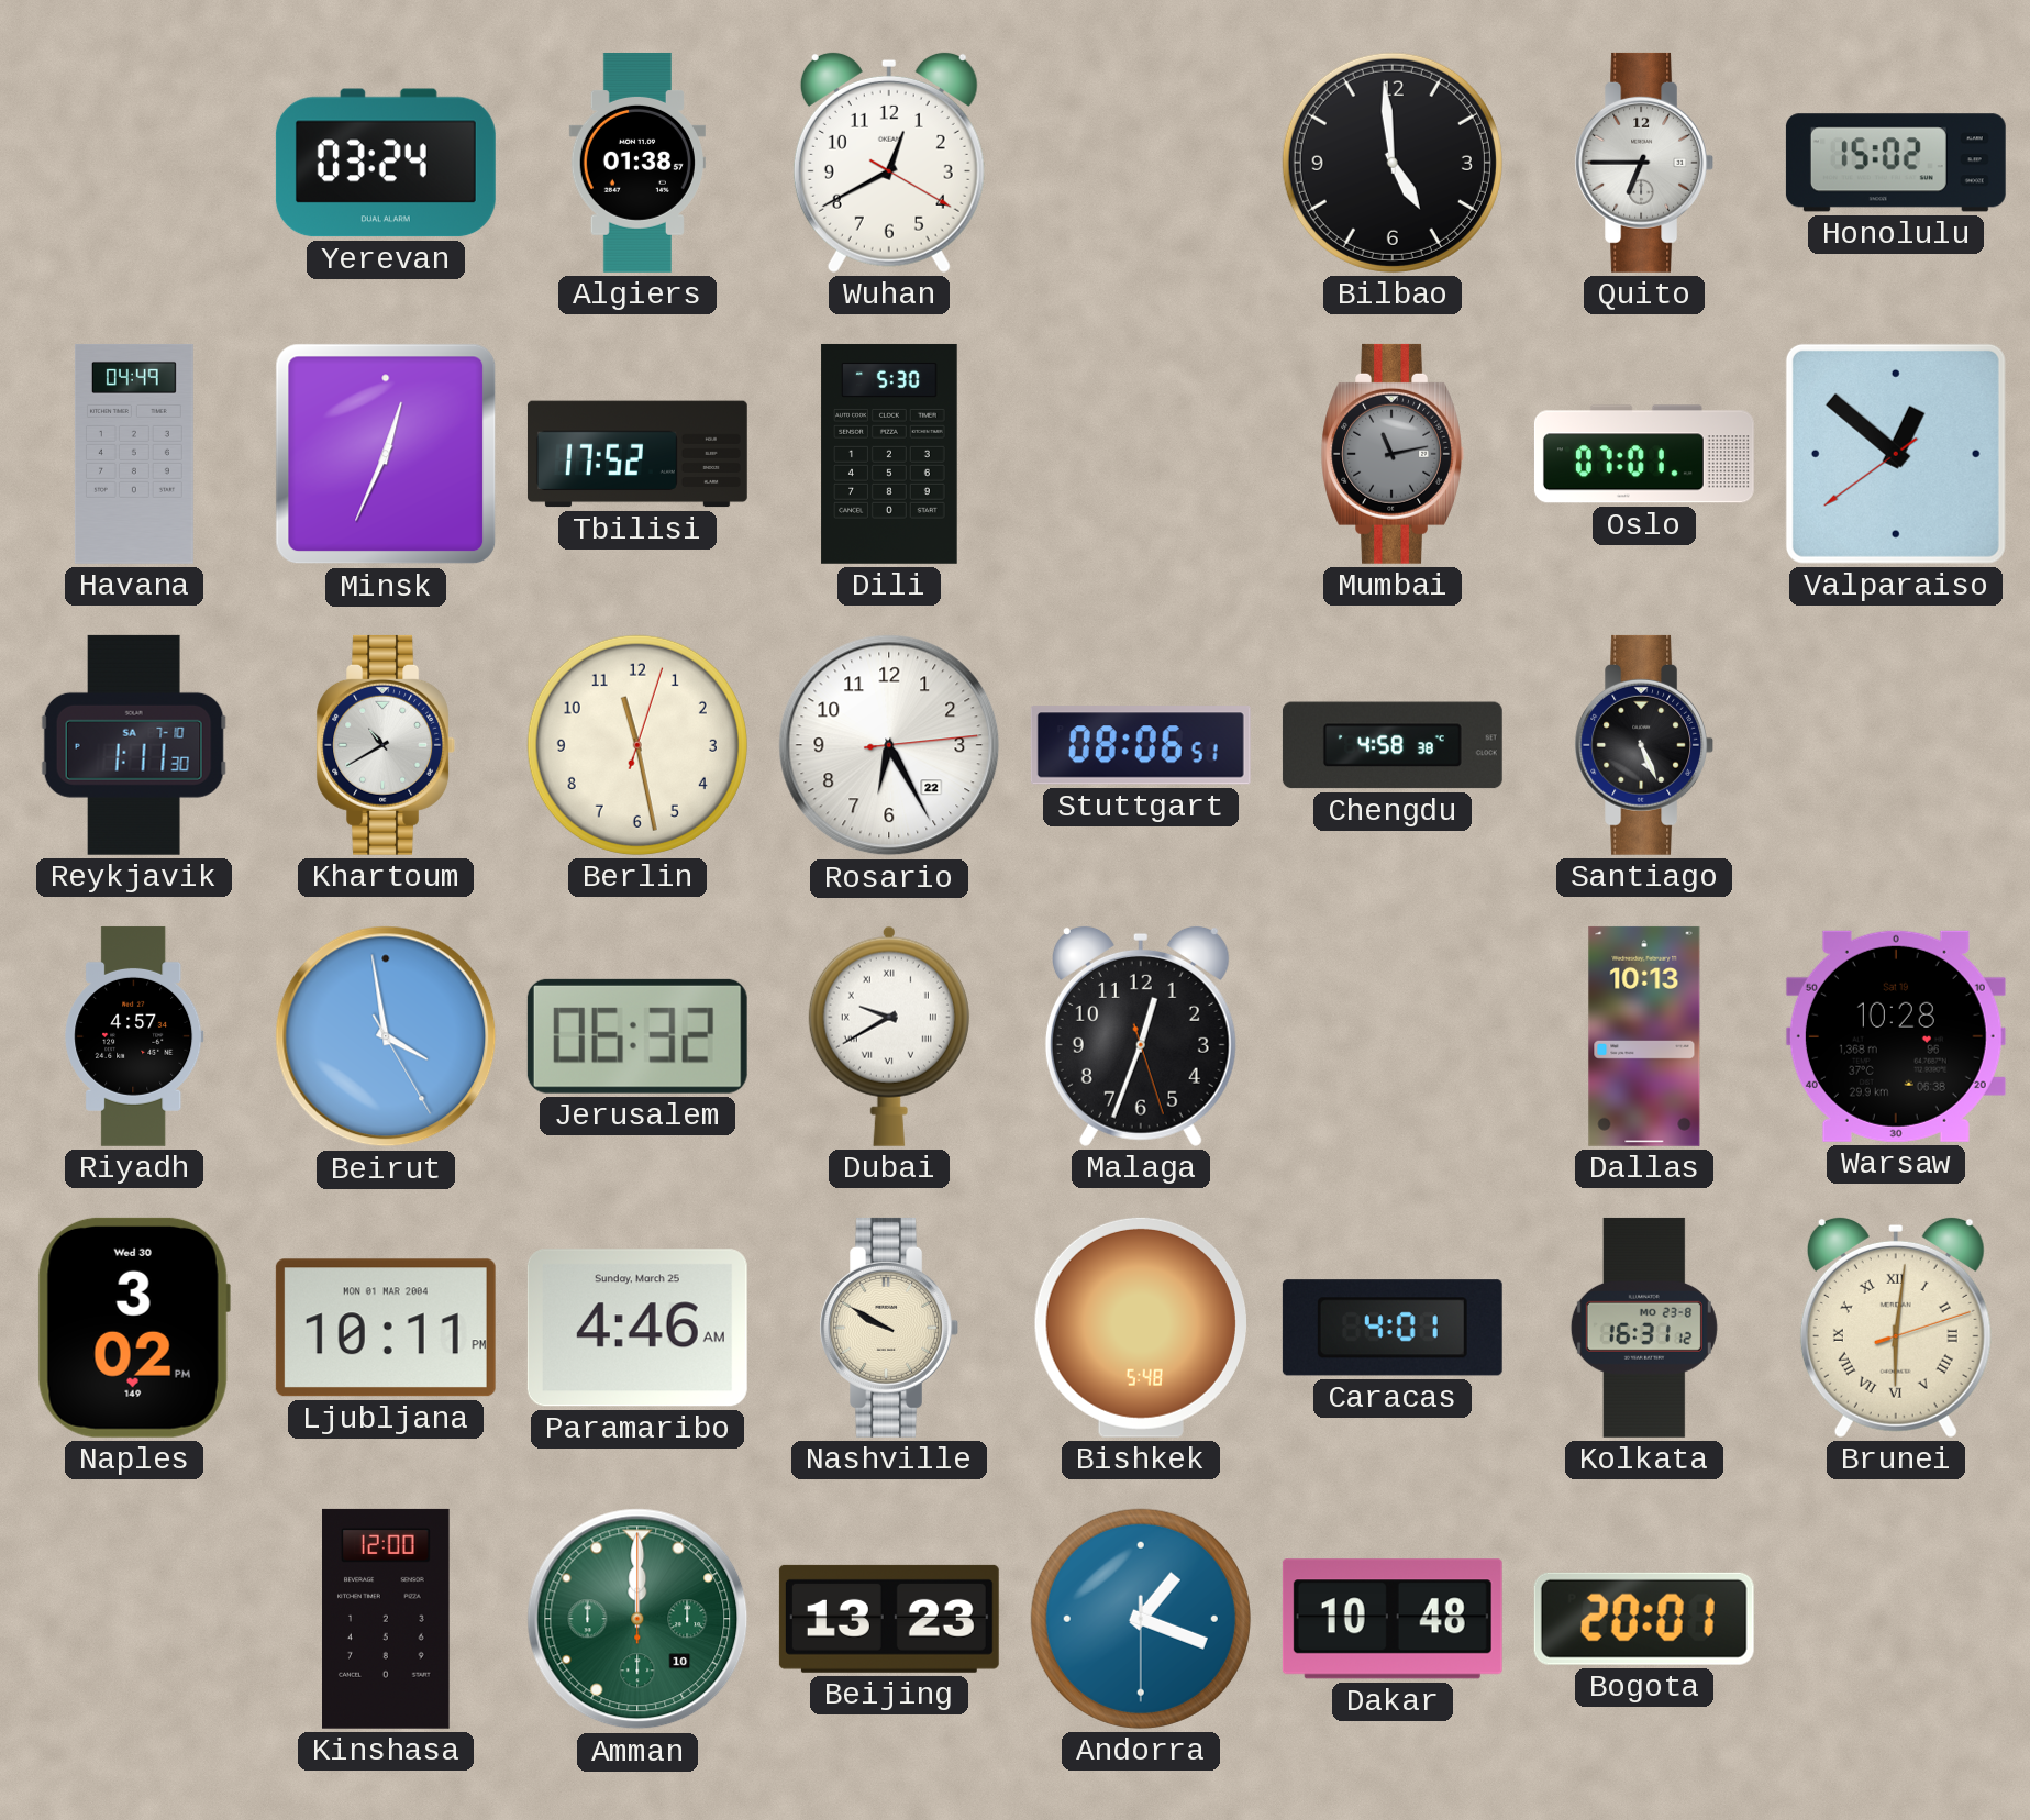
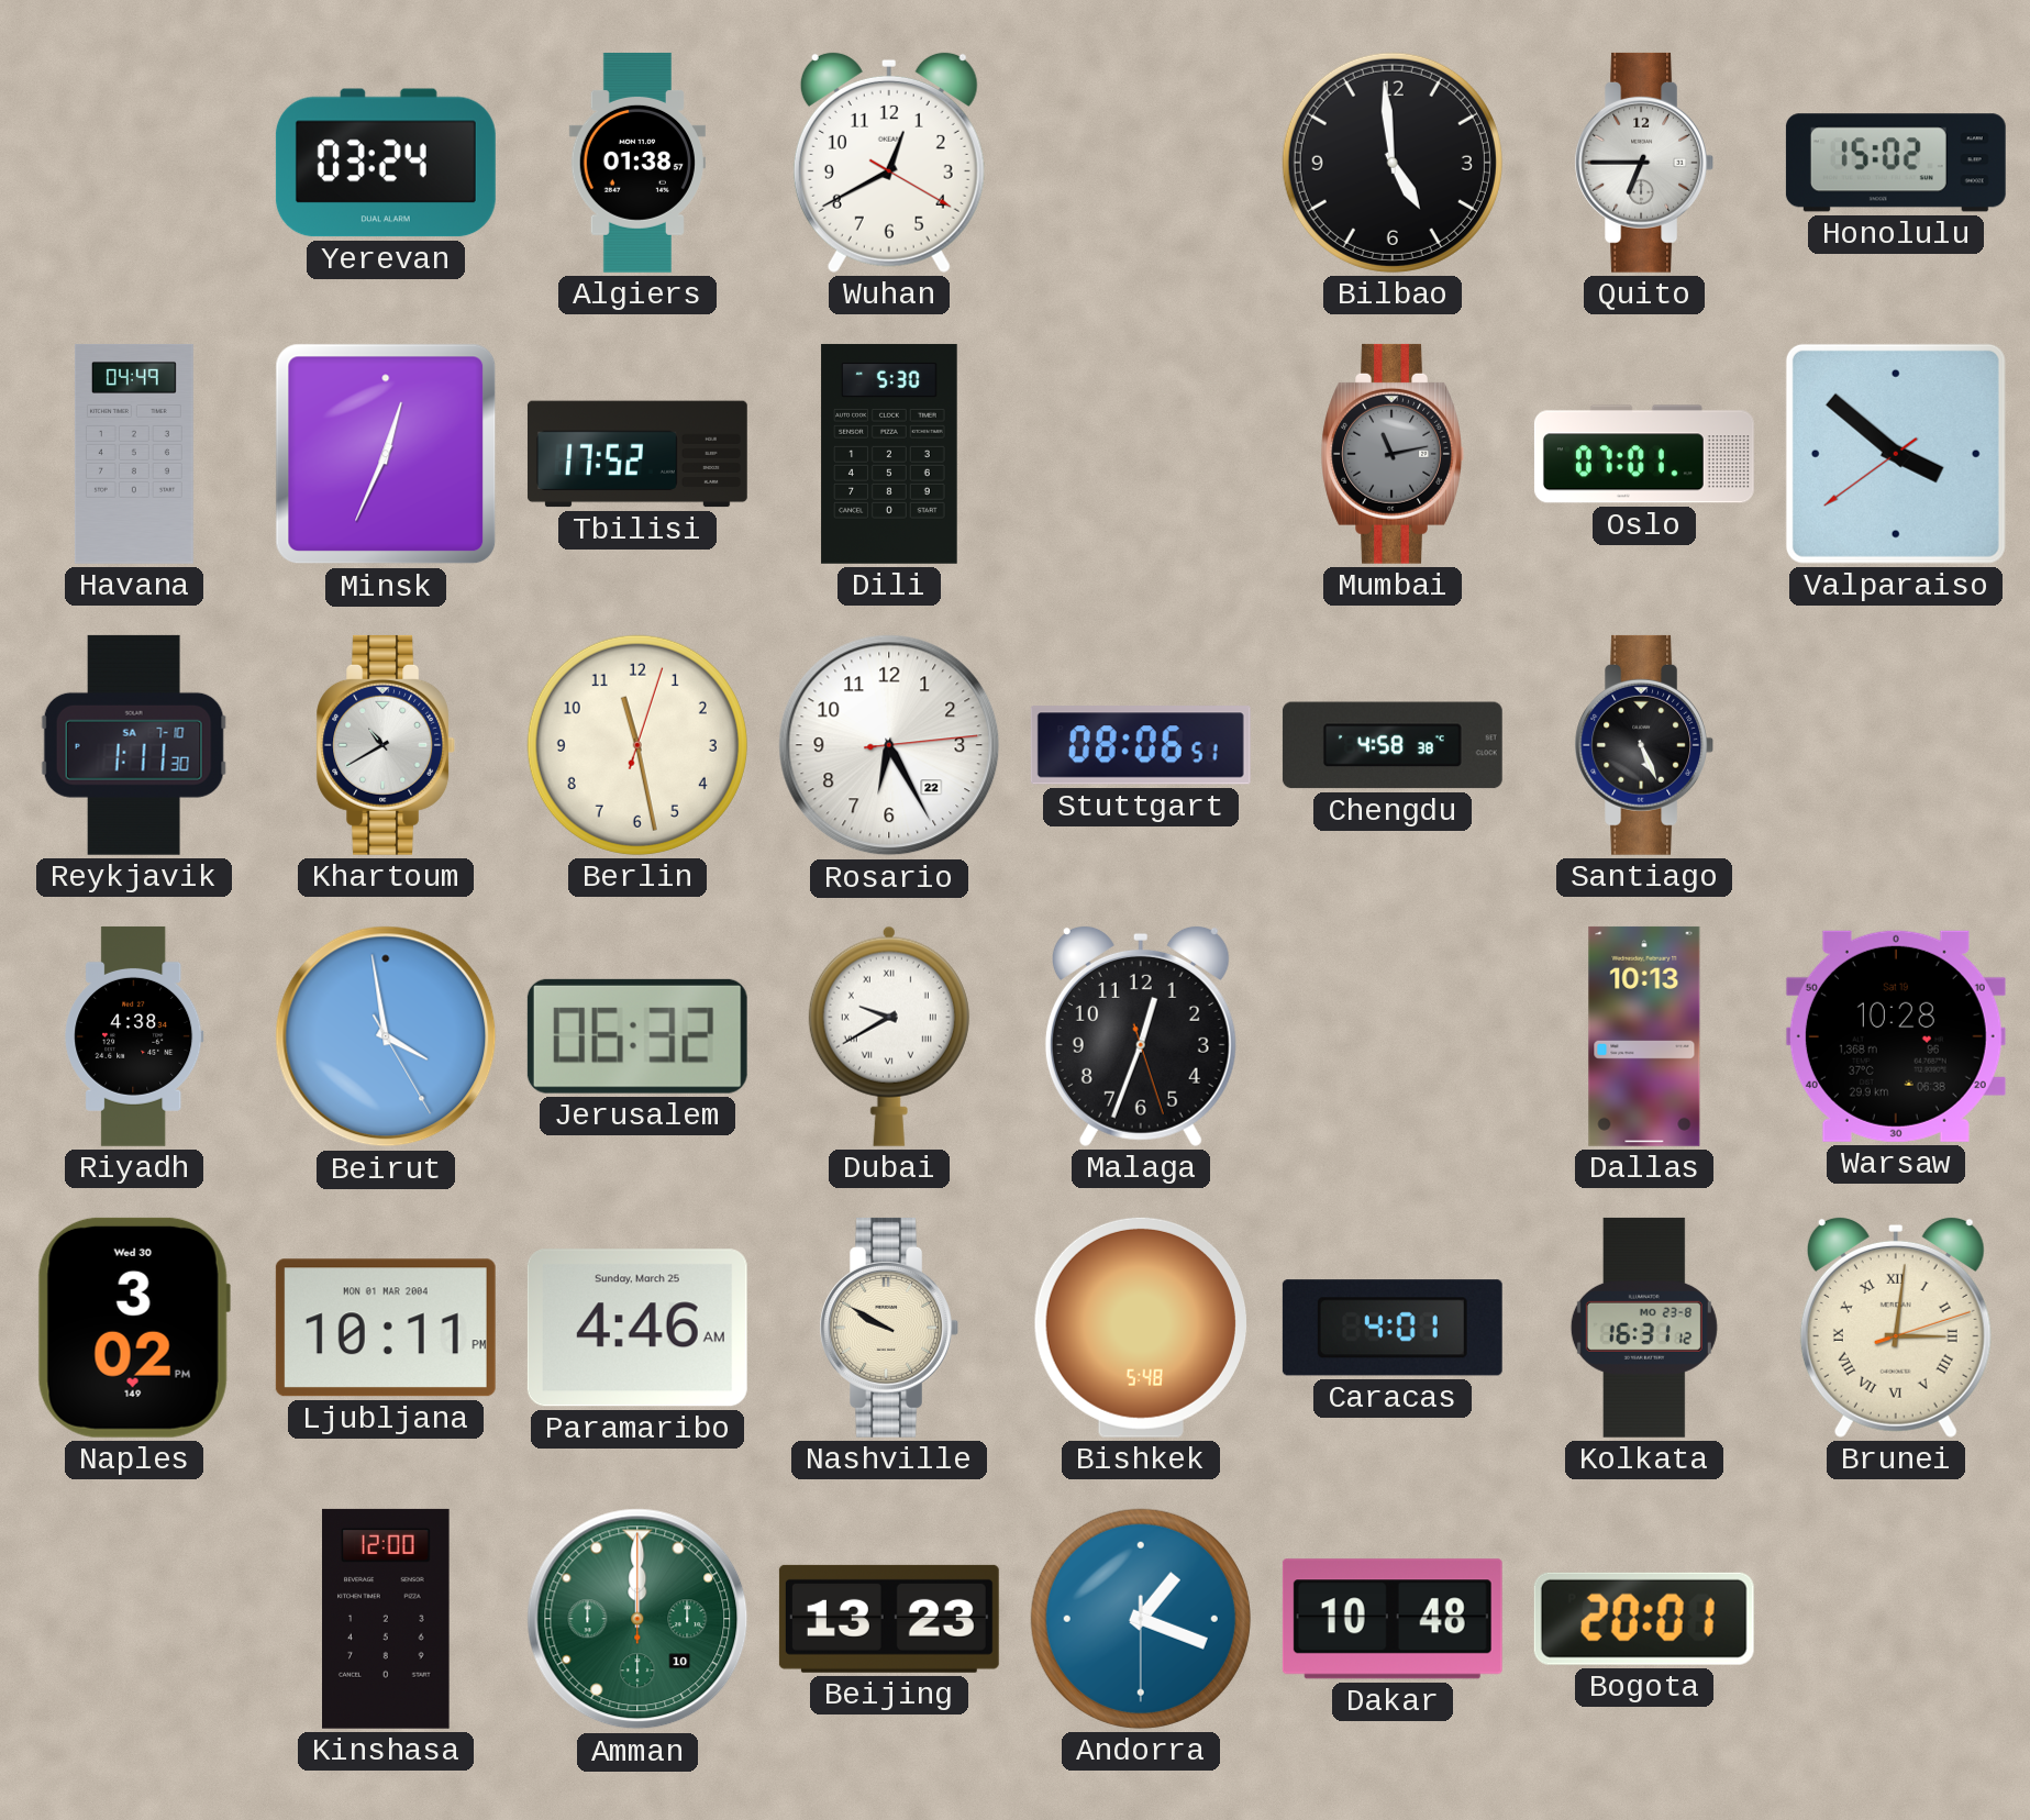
Valparaiso: 12:51 -> 3:51 (1896, 454)
Riyadh: 4:57 -> 4:38 (134, 1036)
Brunei: 6:01 -> 3:01 (1896, 1327)
